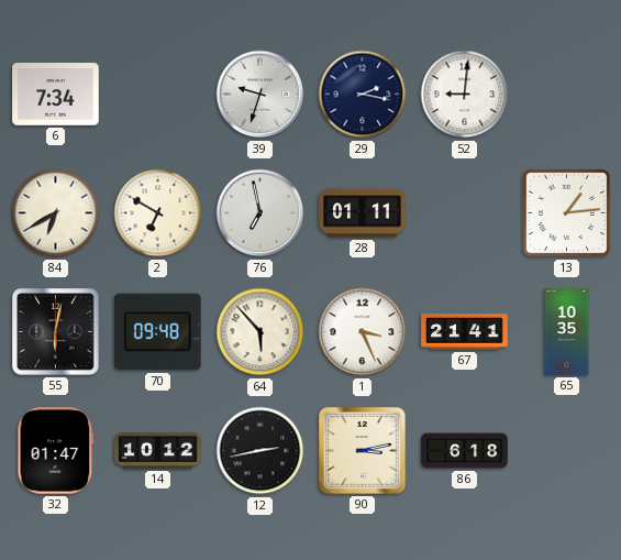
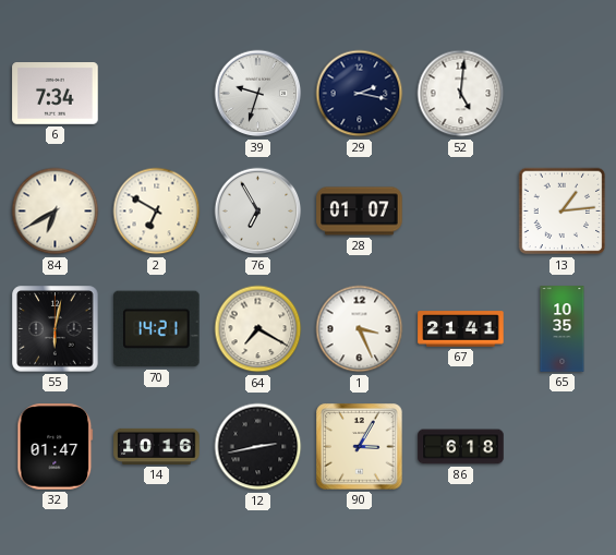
52: 9:01 -> 5:01 (461, 94)
76: 6:58 -> 6:55 (258, 212)
28: 01:11 -> 01:07 (360, 212)
70: 09:48 -> 14:21 (157, 329)
64: 5:53 -> 7:20 (258, 329)
14: 10:12 -> 10:16 (157, 446)
90: 3:13 -> 3:05 (360, 447)
